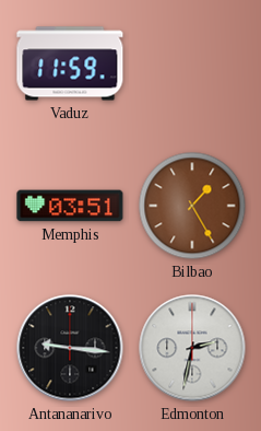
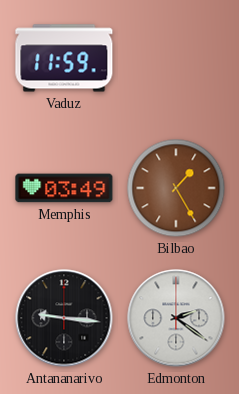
Memphis: 03:51 -> 03:49 (64, 188)
Edmonton: 2:32 -> 2:21 (176, 318)
